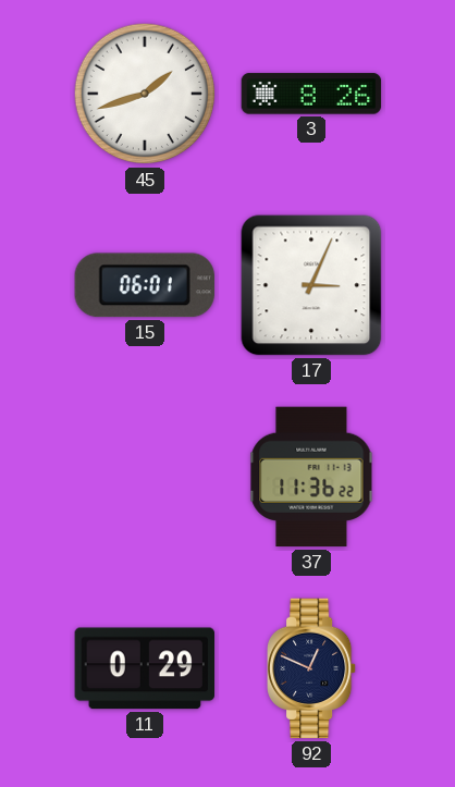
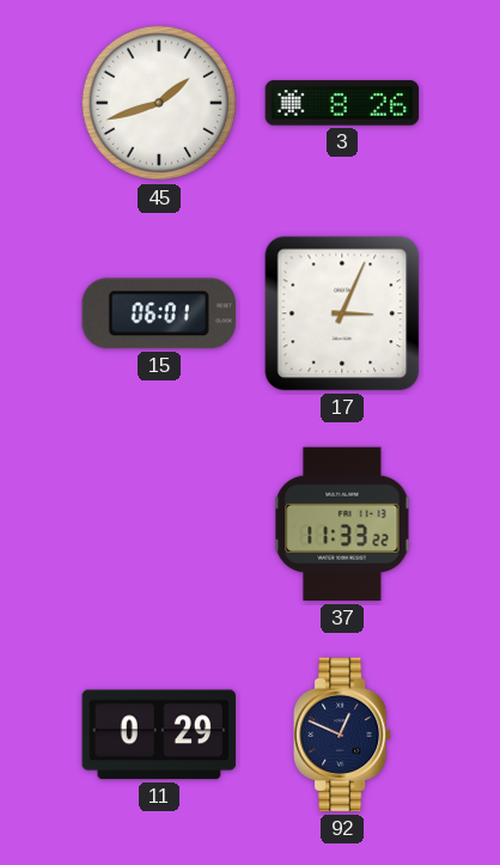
37: 11:36 -> 11:33 (342, 524)
